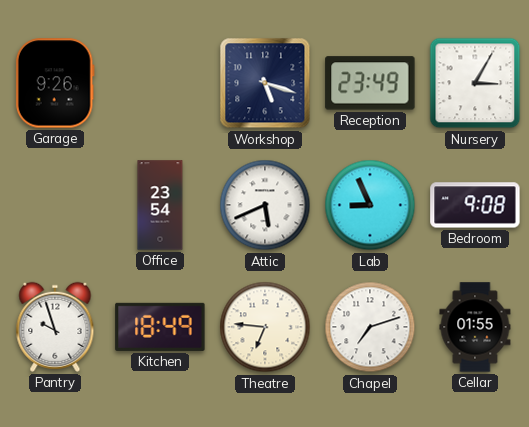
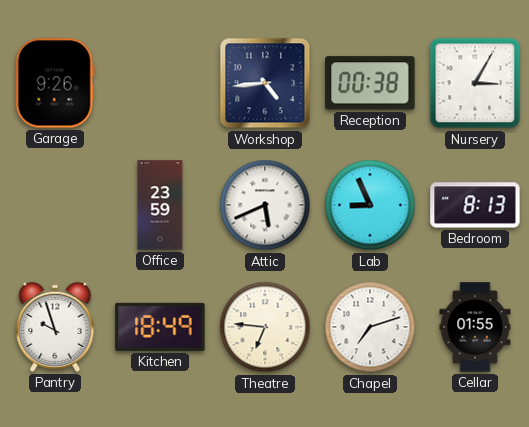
Workshop: 5:18 -> 4:44 (265, 83)
Reception: 23:49 -> 00:38 (370, 83)
Office: 23:54 -> 23:59 (160, 205)
Bedroom: 9:08 -> 8:13 (475, 205)
